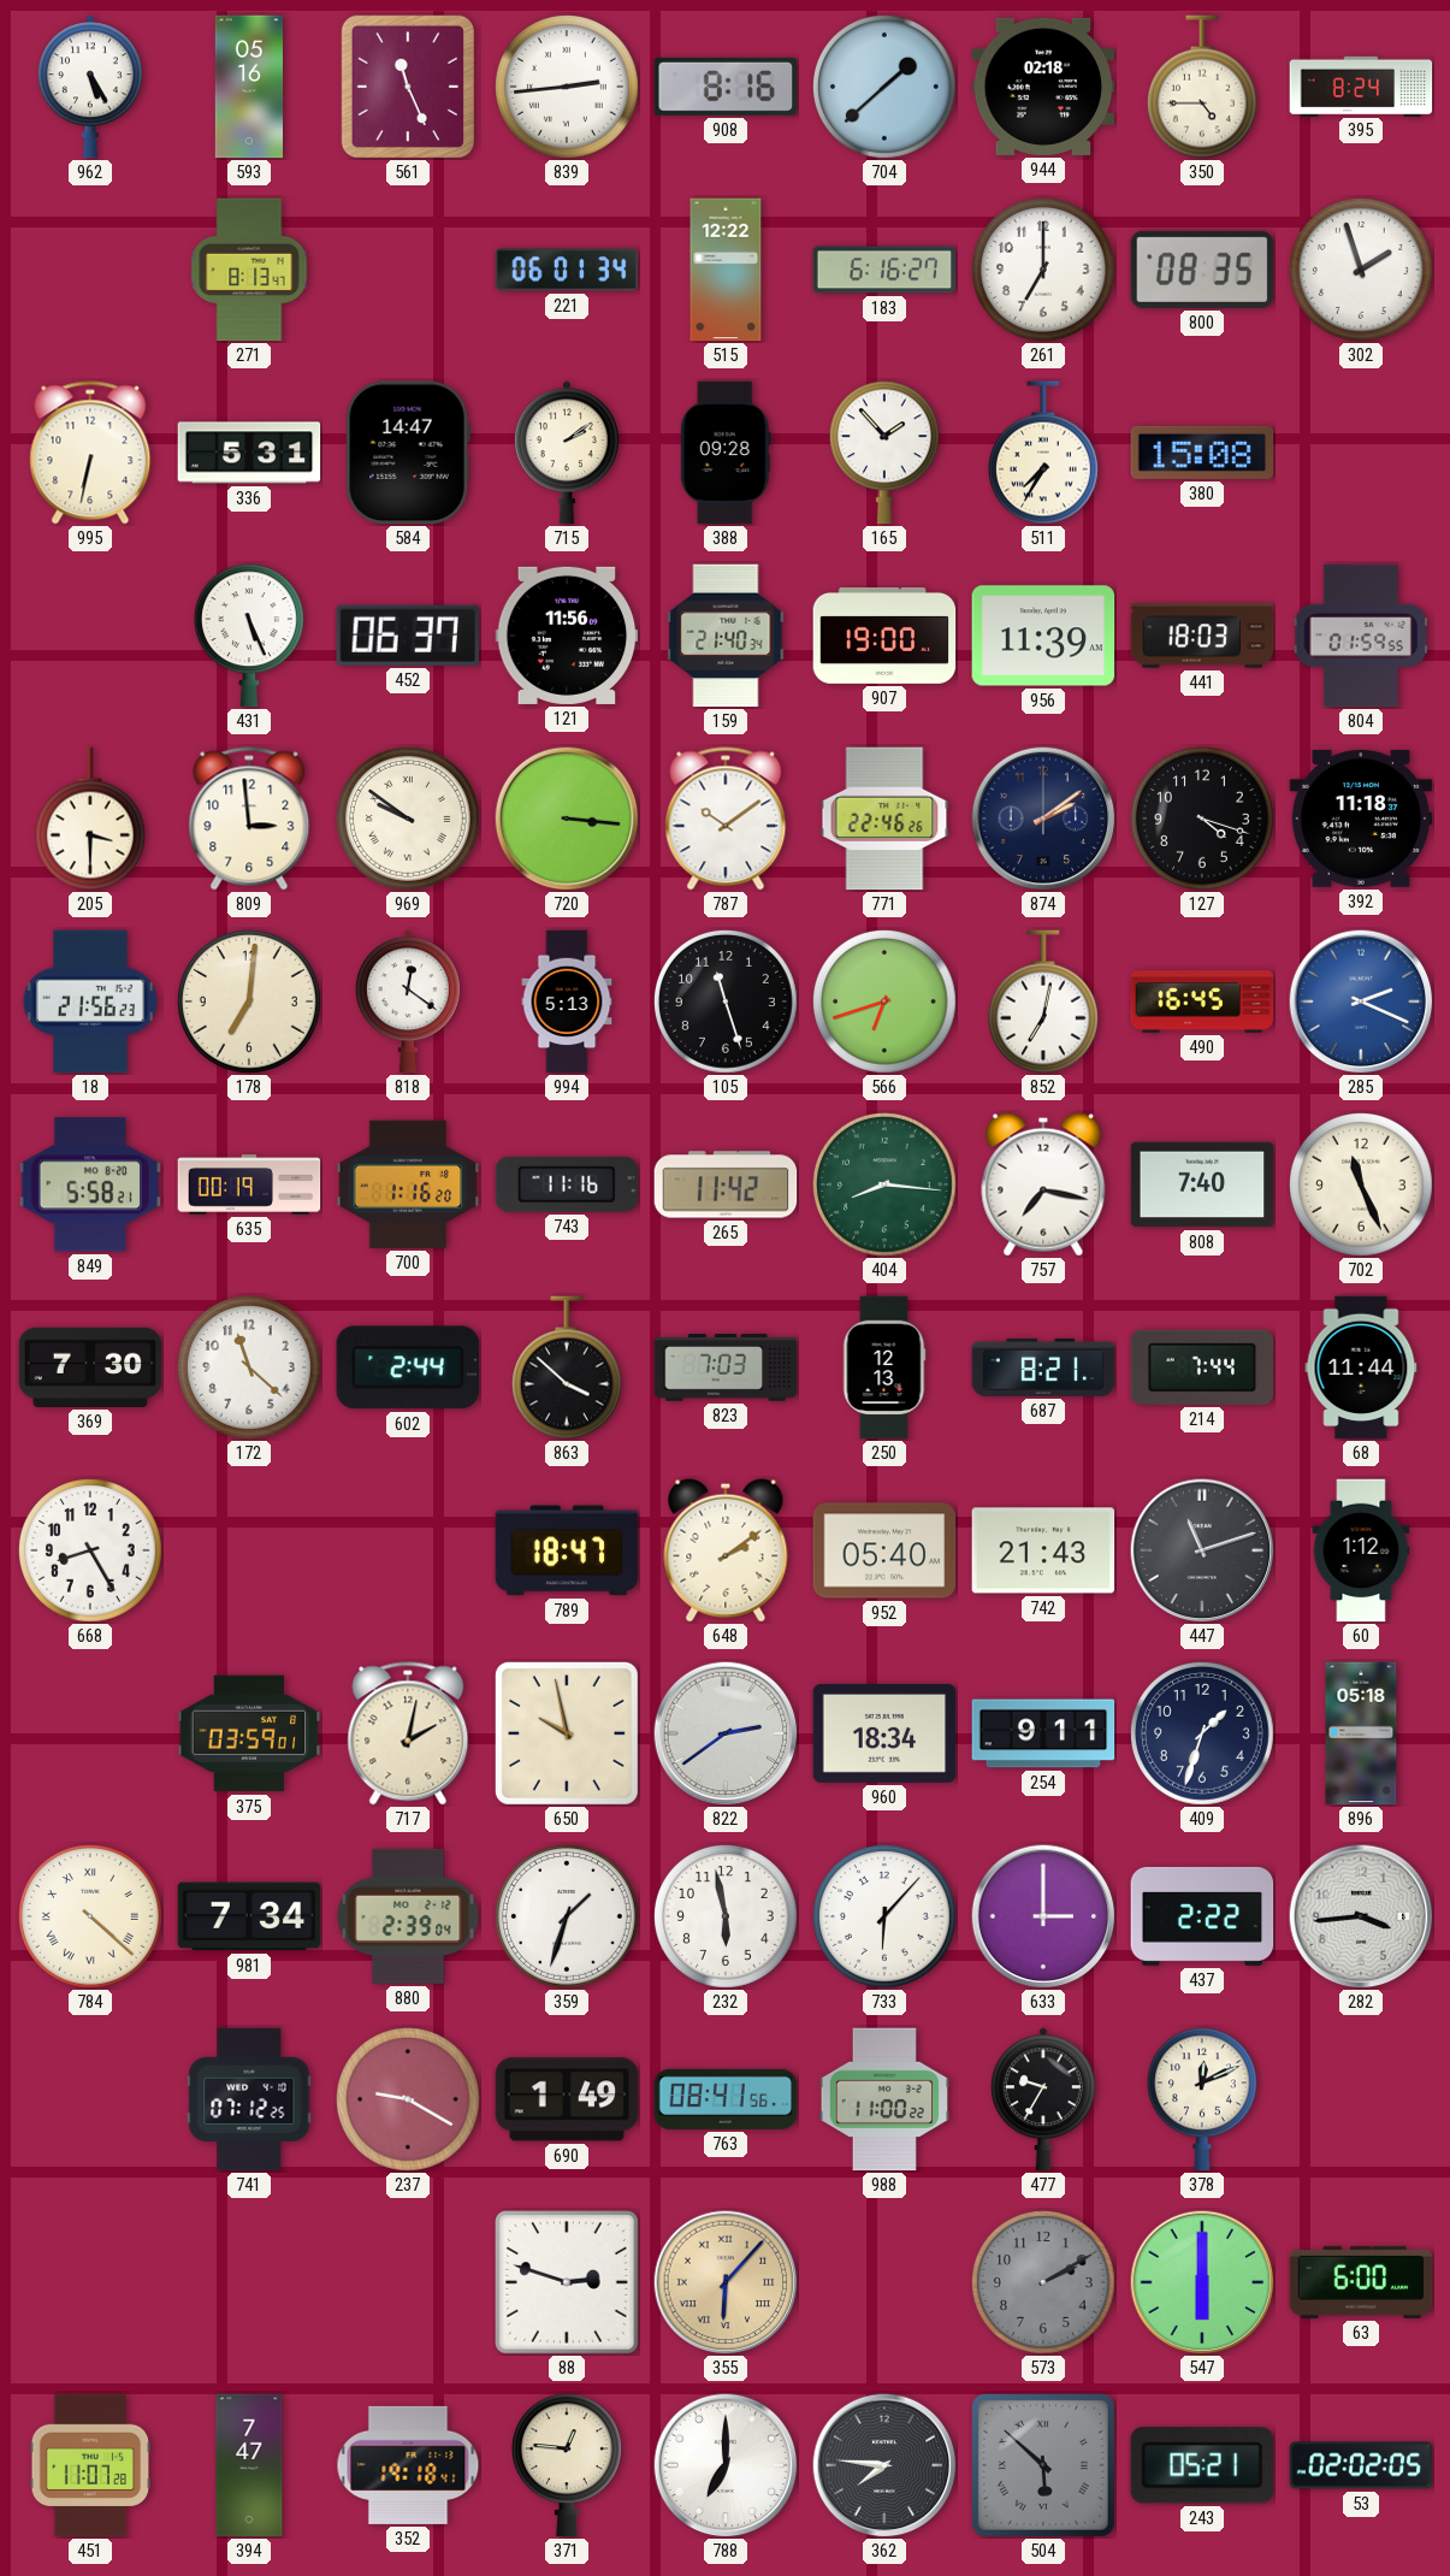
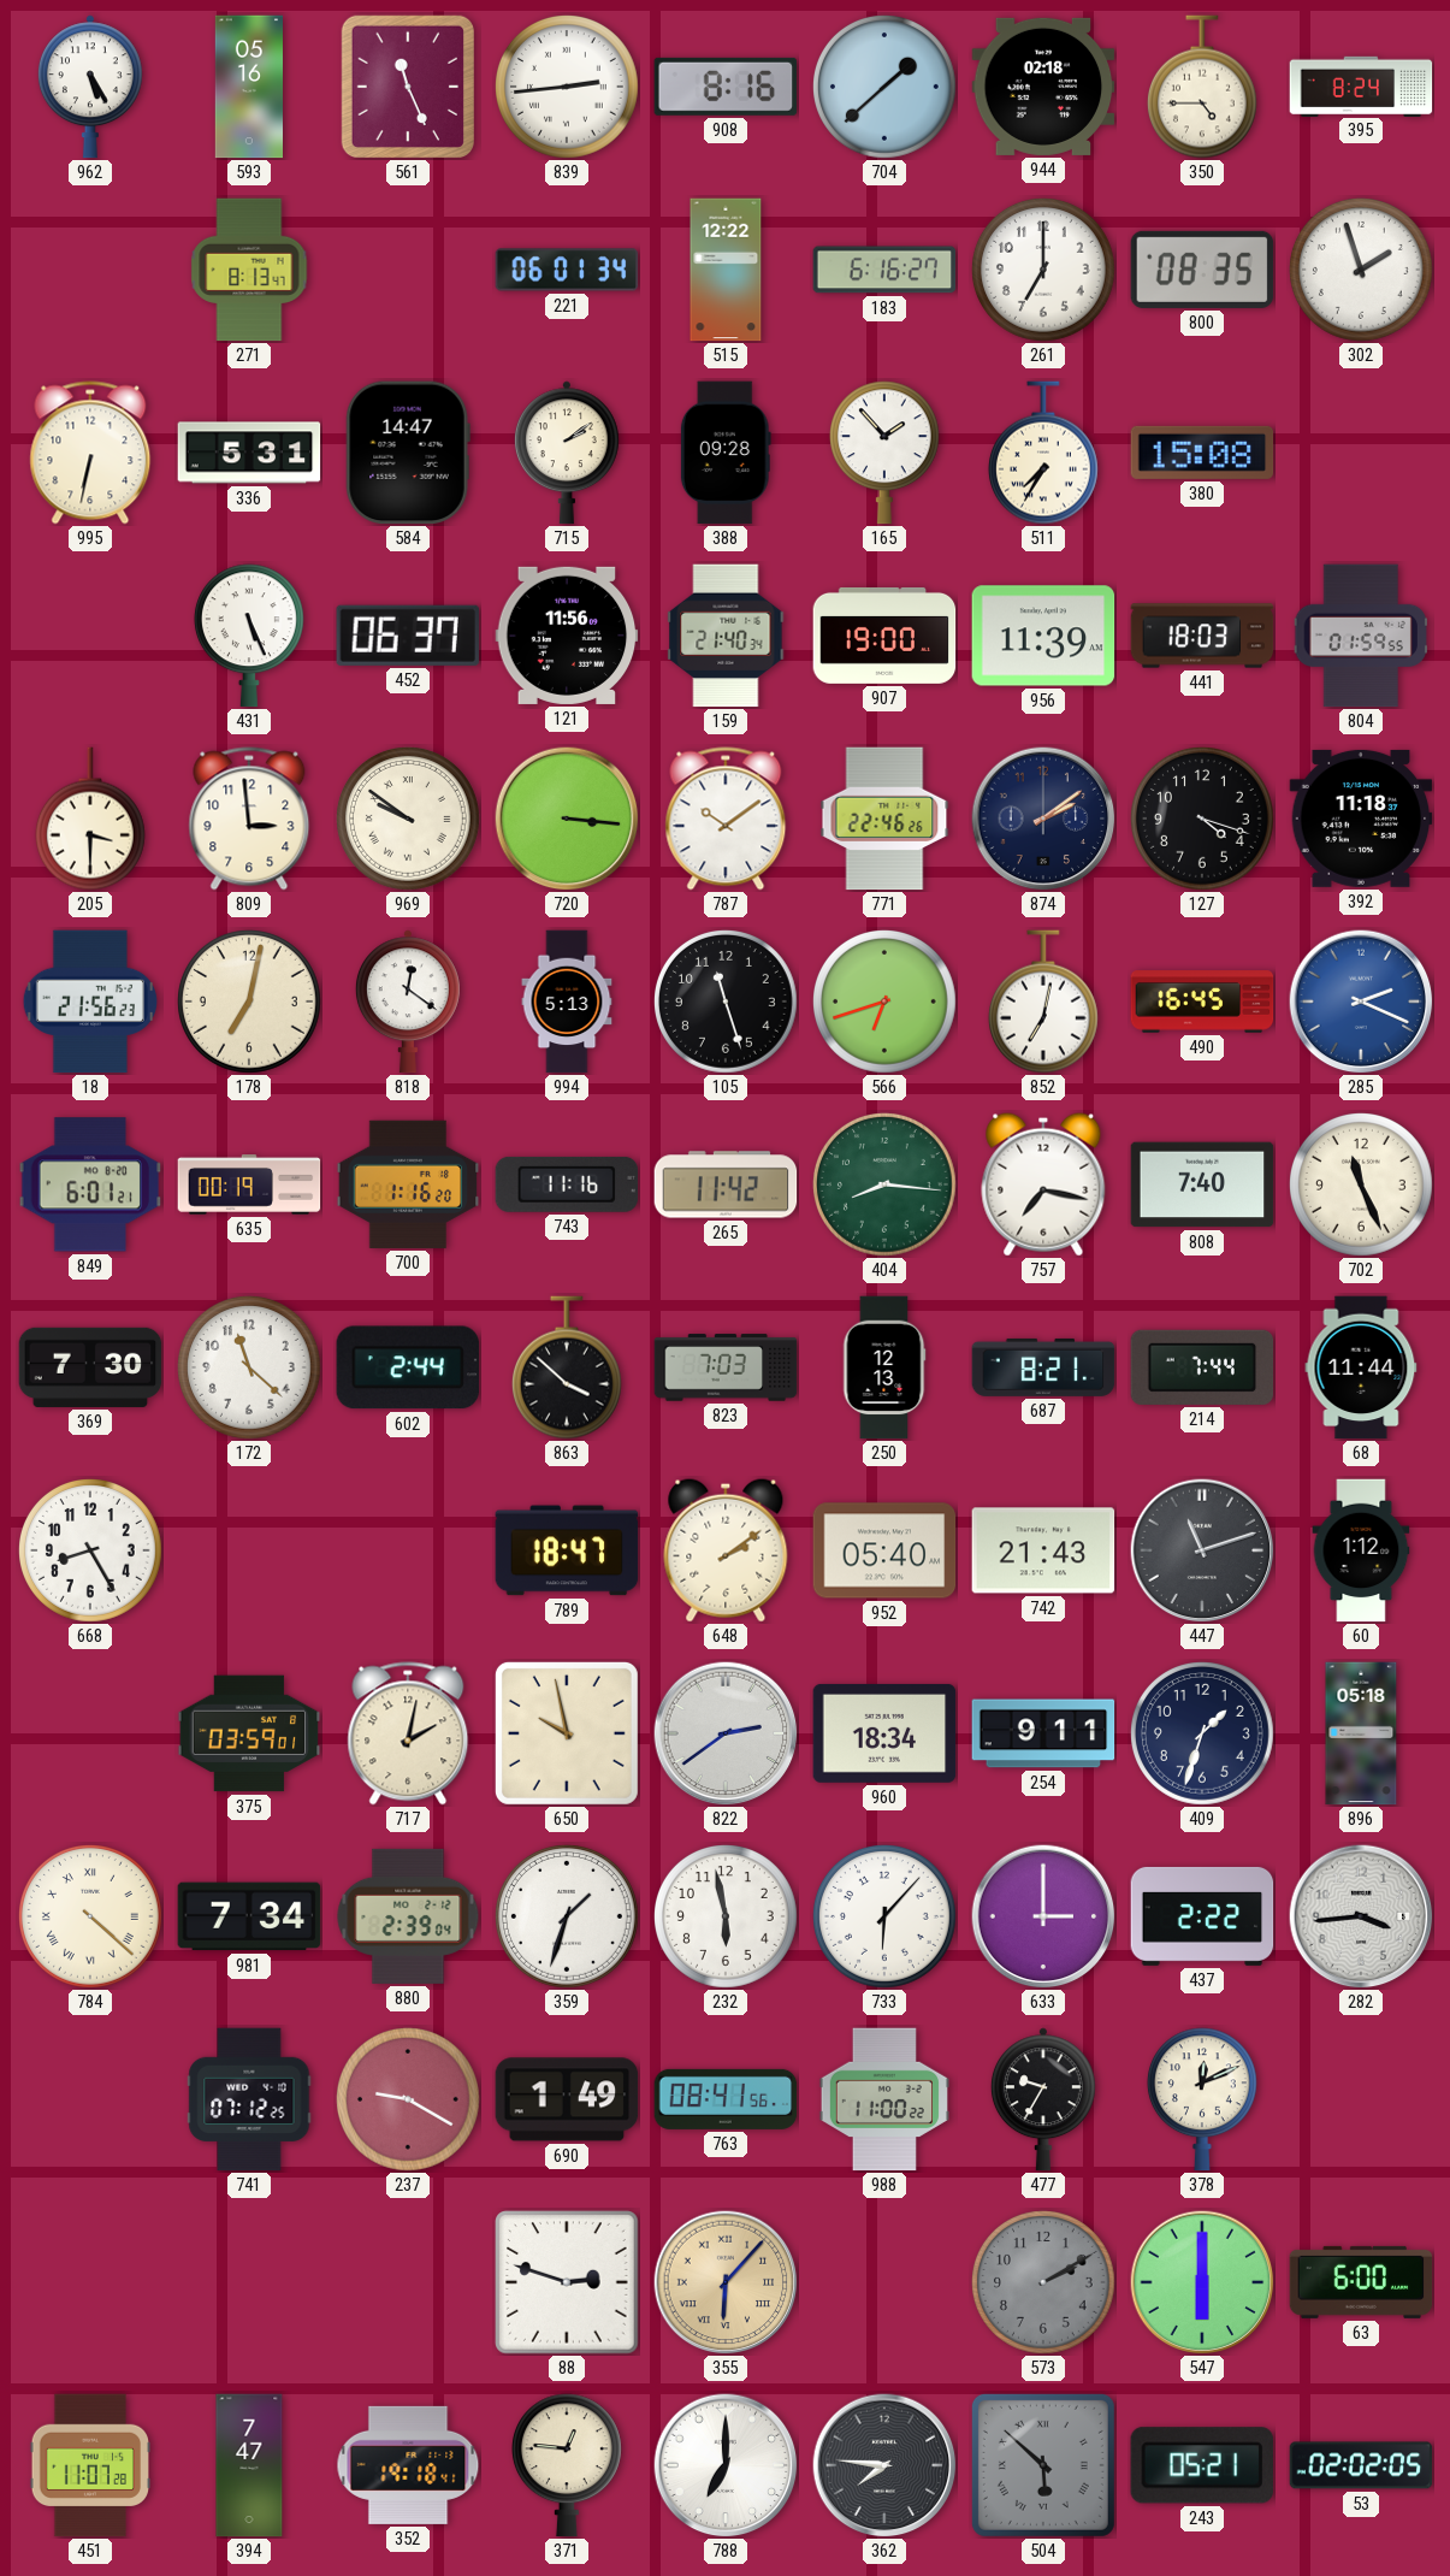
178: 7:01 -> 7:02 (250, 1003)
849: 5:58 -> 6:01 (90, 1184)
